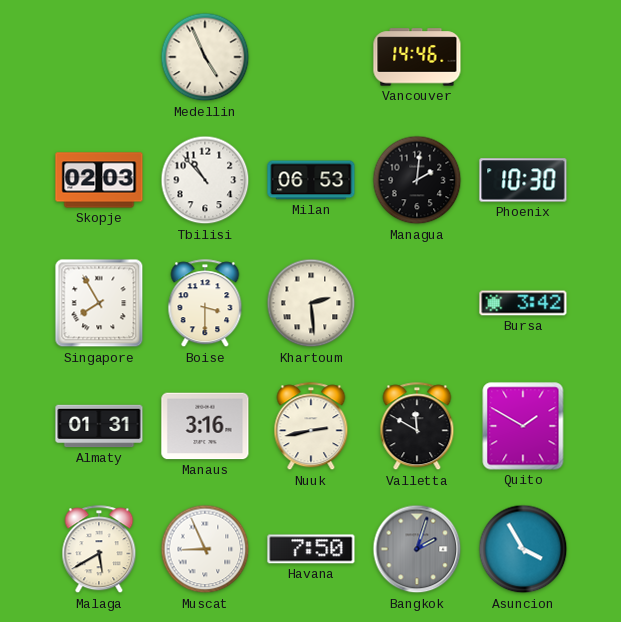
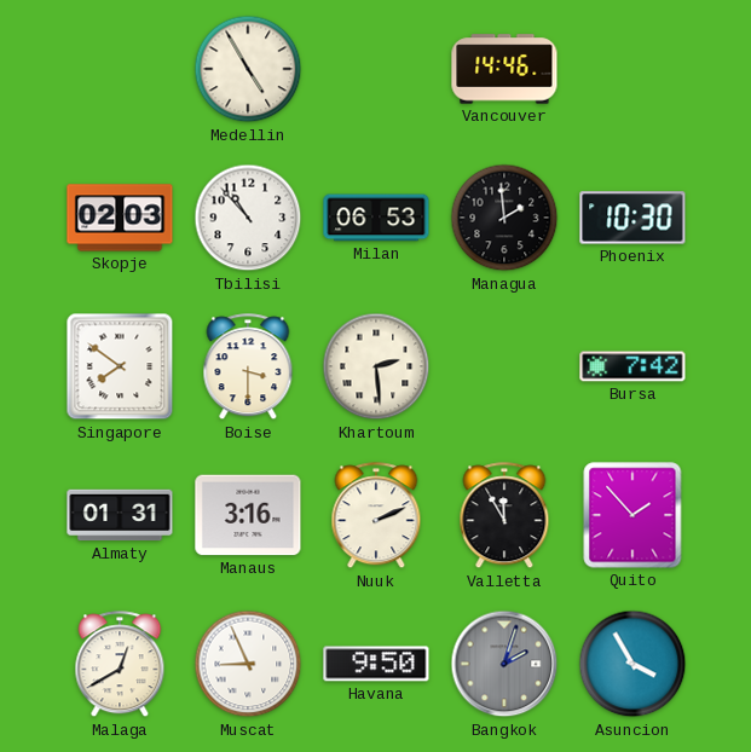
Medellin: 4:56 -> 4:55 (248, 69)
Managua: 2:01 -> 1:59 (504, 218)
Singapore: 7:55 -> 7:51 (120, 366)
Bursa: 3:42 -> 7:42 (632, 366)
Nuuk: 2:43 -> 2:11 (376, 516)
Valletta: 11:50 -> 11:55 (504, 516)
Quito: 1:50 -> 1:53 (632, 515)
Malaga: 5:40 -> 12:40 (120, 665)
Havana: 7:50 -> 9:50 (376, 664)
